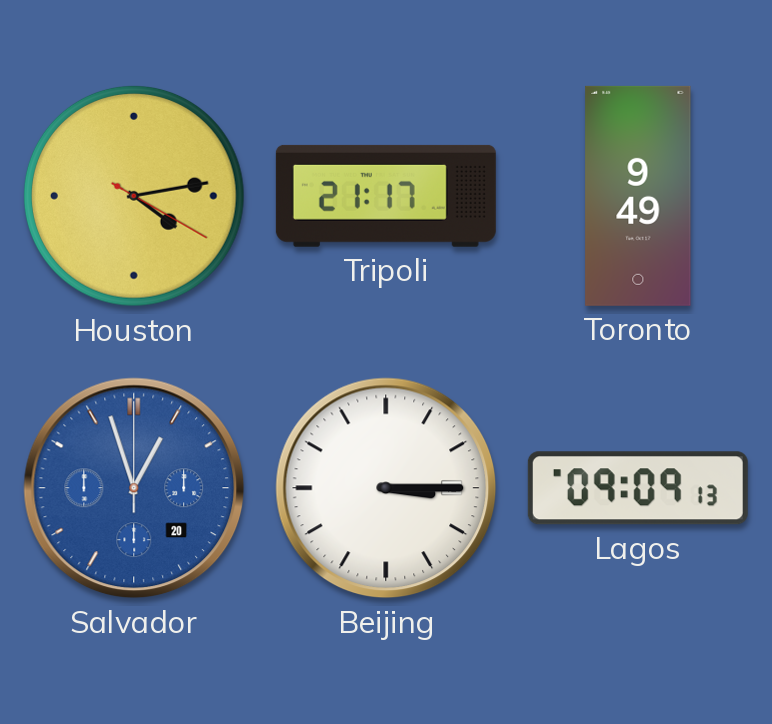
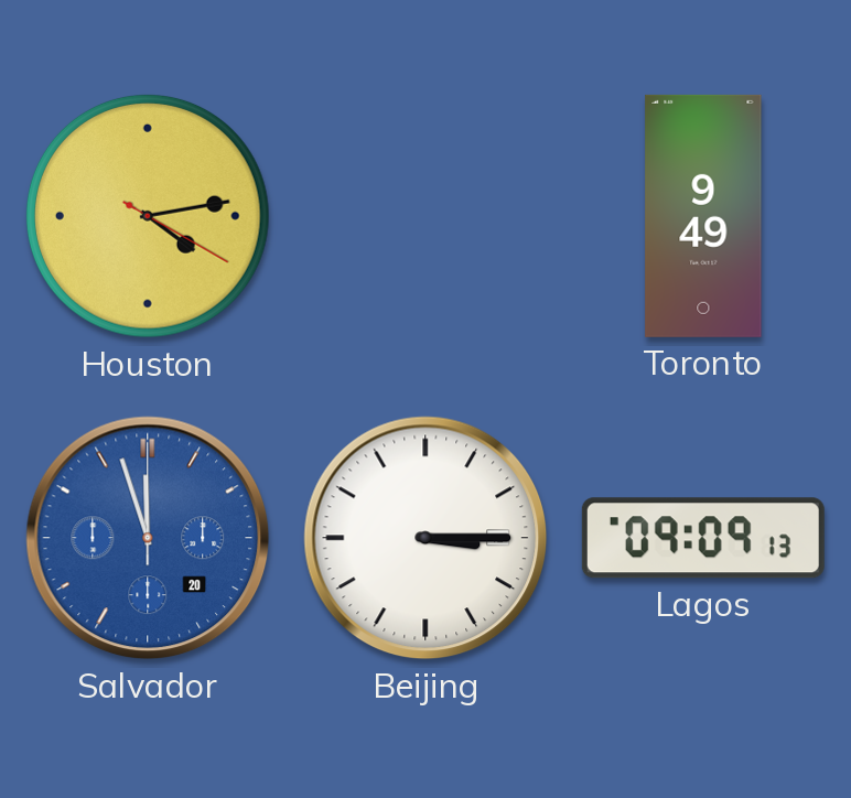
Tripoli: 21:17 -> none (386, 196)
Salvador: 12:57 -> 11:57 (148, 538)
